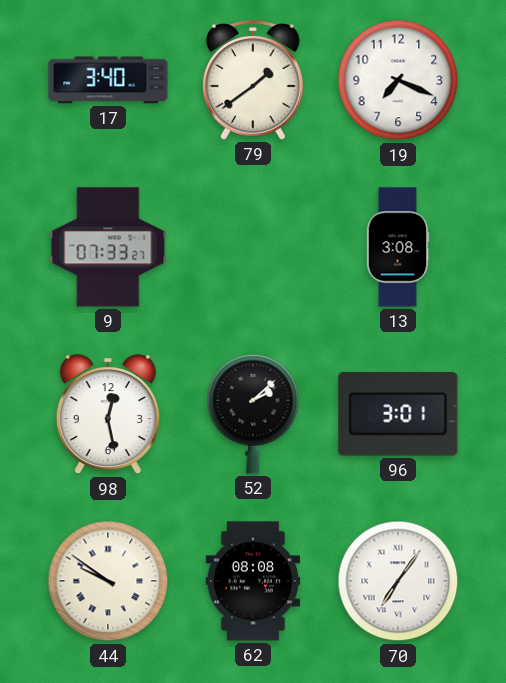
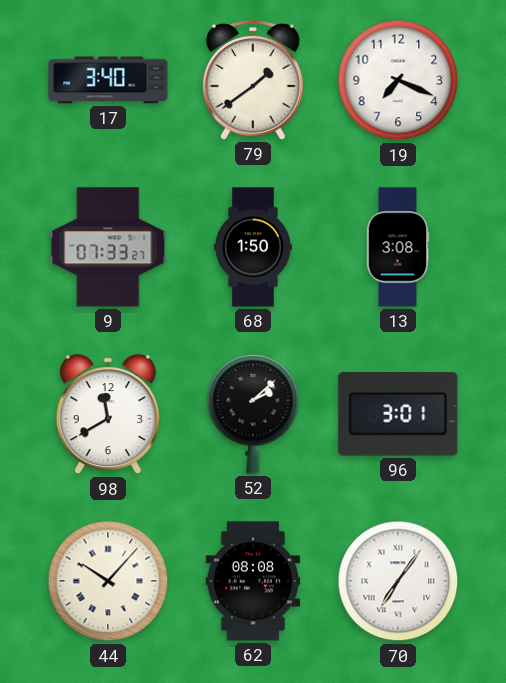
68: none -> 1:50 (254, 247)
98: 12:28 -> 11:40 (108, 415)
44: 9:51 -> 10:07 (108, 581)
